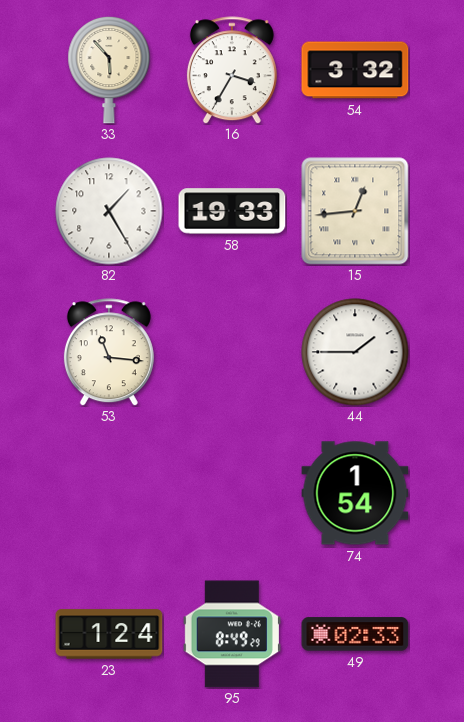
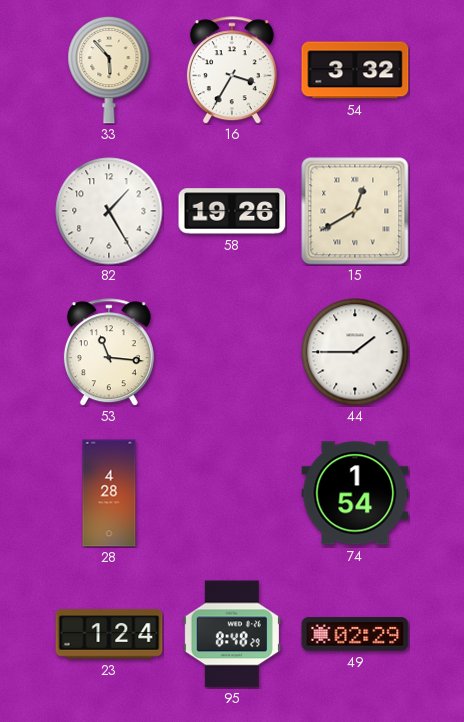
58: 19:33 -> 19:26 (232, 211)
15: 12:44 -> 12:40 (355, 211)
28: none -> 4:28 (109, 493)
95: 8:49 -> 8:48 (232, 634)
49: 02:33 -> 02:29 (355, 634)
